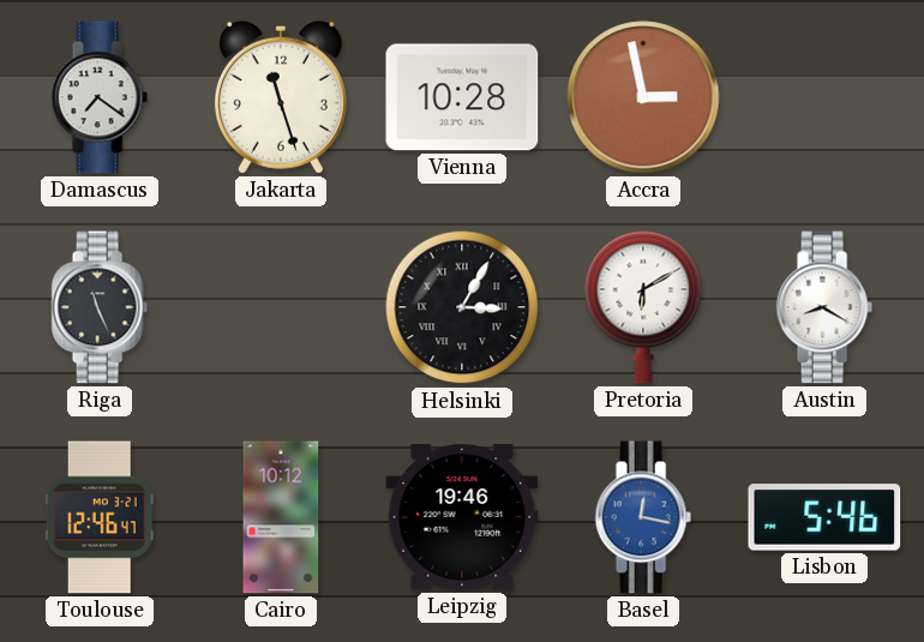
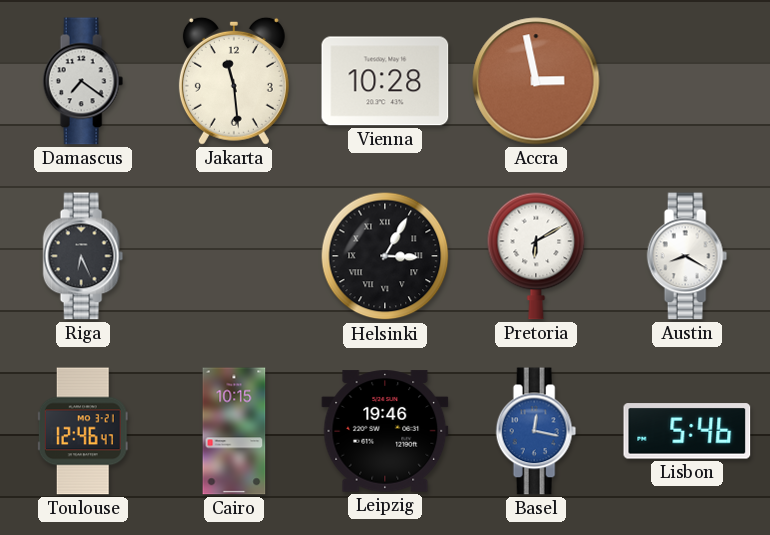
Jakarta: 11:27 -> 11:29 (234, 81)
Riga: 11:26 -> 6:26 (83, 256)
Cairo: 10:12 -> 10:15 (234, 431)
